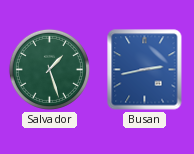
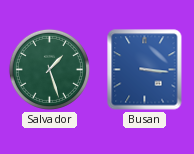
Busan: 2:43 -> 3:16 (145, 70)
